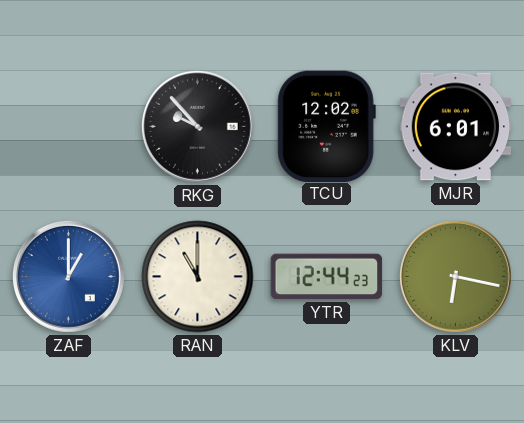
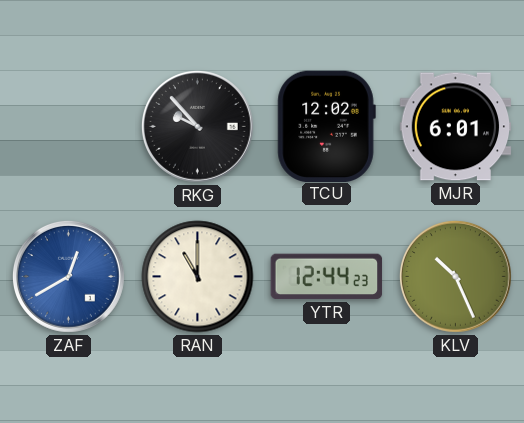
ZAF: 1:00 -> 12:40 (69, 277)
KLV: 6:17 -> 10:26 (456, 277)
